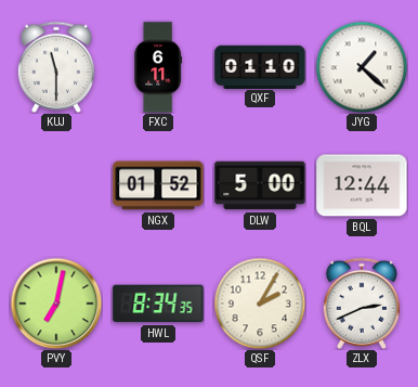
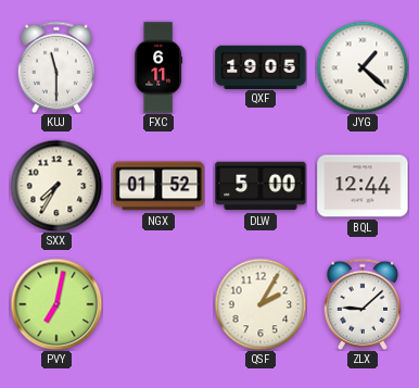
QXF: 01:10 -> 19:05 (261, 66)
SXX: none -> 7:35 (56, 186)
HWL: 8:34 -> none (158, 304)
ZLX: 2:41 -> 9:08 (361, 304)
